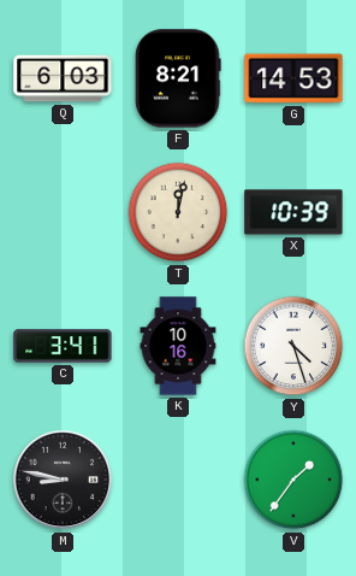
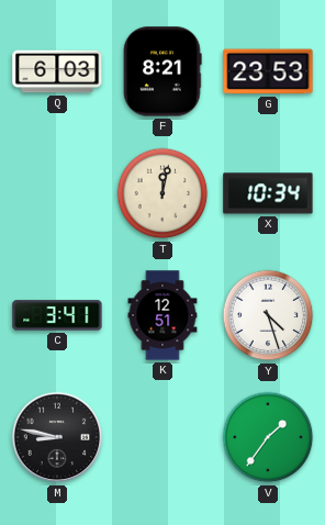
G: 14:53 -> 23:53 (268, 71)
X: 10:39 -> 10:34 (268, 193)
K: 10:16 -> 12:51 (162, 315)
